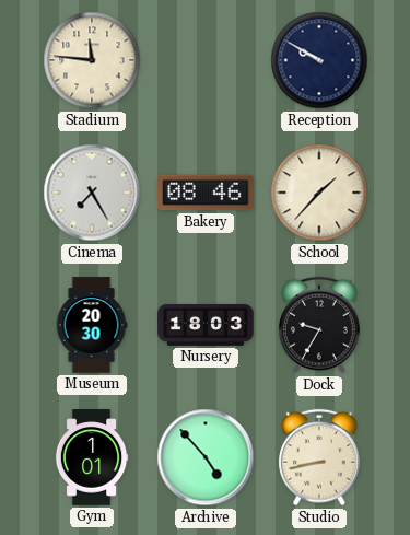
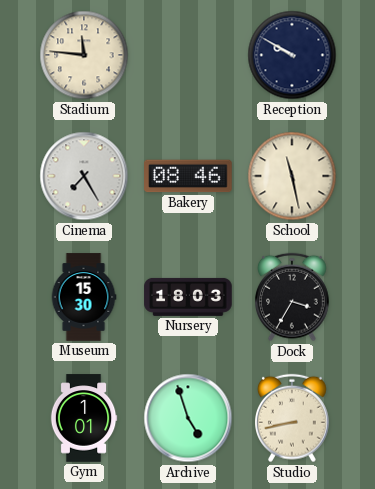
School: 1:37 -> 11:28 (292, 176)
Museum: 20:30 -> 15:30 (84, 297)
Dock: 9:35 -> 3:35 (293, 297)
Archive: 4:53 -> 4:57 (188, 418)
